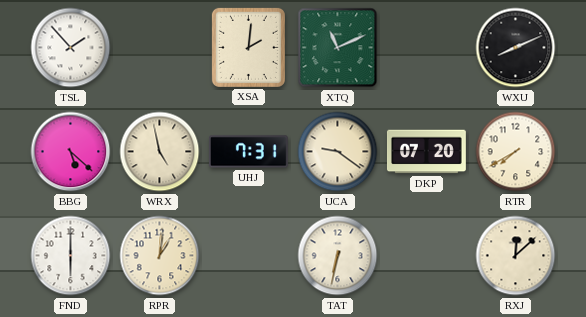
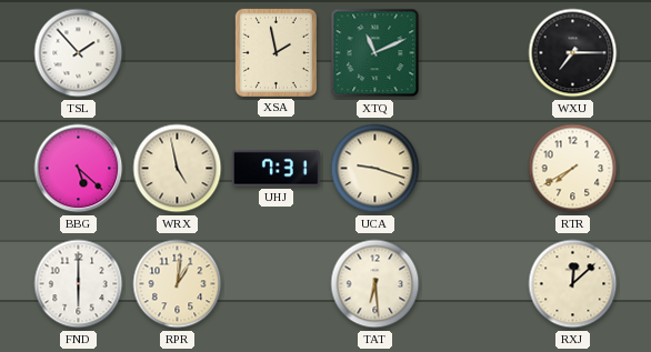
XSA: 2:01 -> 1:58 (276, 52)
WXU: 8:11 -> 7:15 (573, 53)
UCA: 9:21 -> 9:18 (375, 169)
DKP: 07:20 -> none (427, 152)
TAT: 6:32 -> 6:29 (375, 284)
